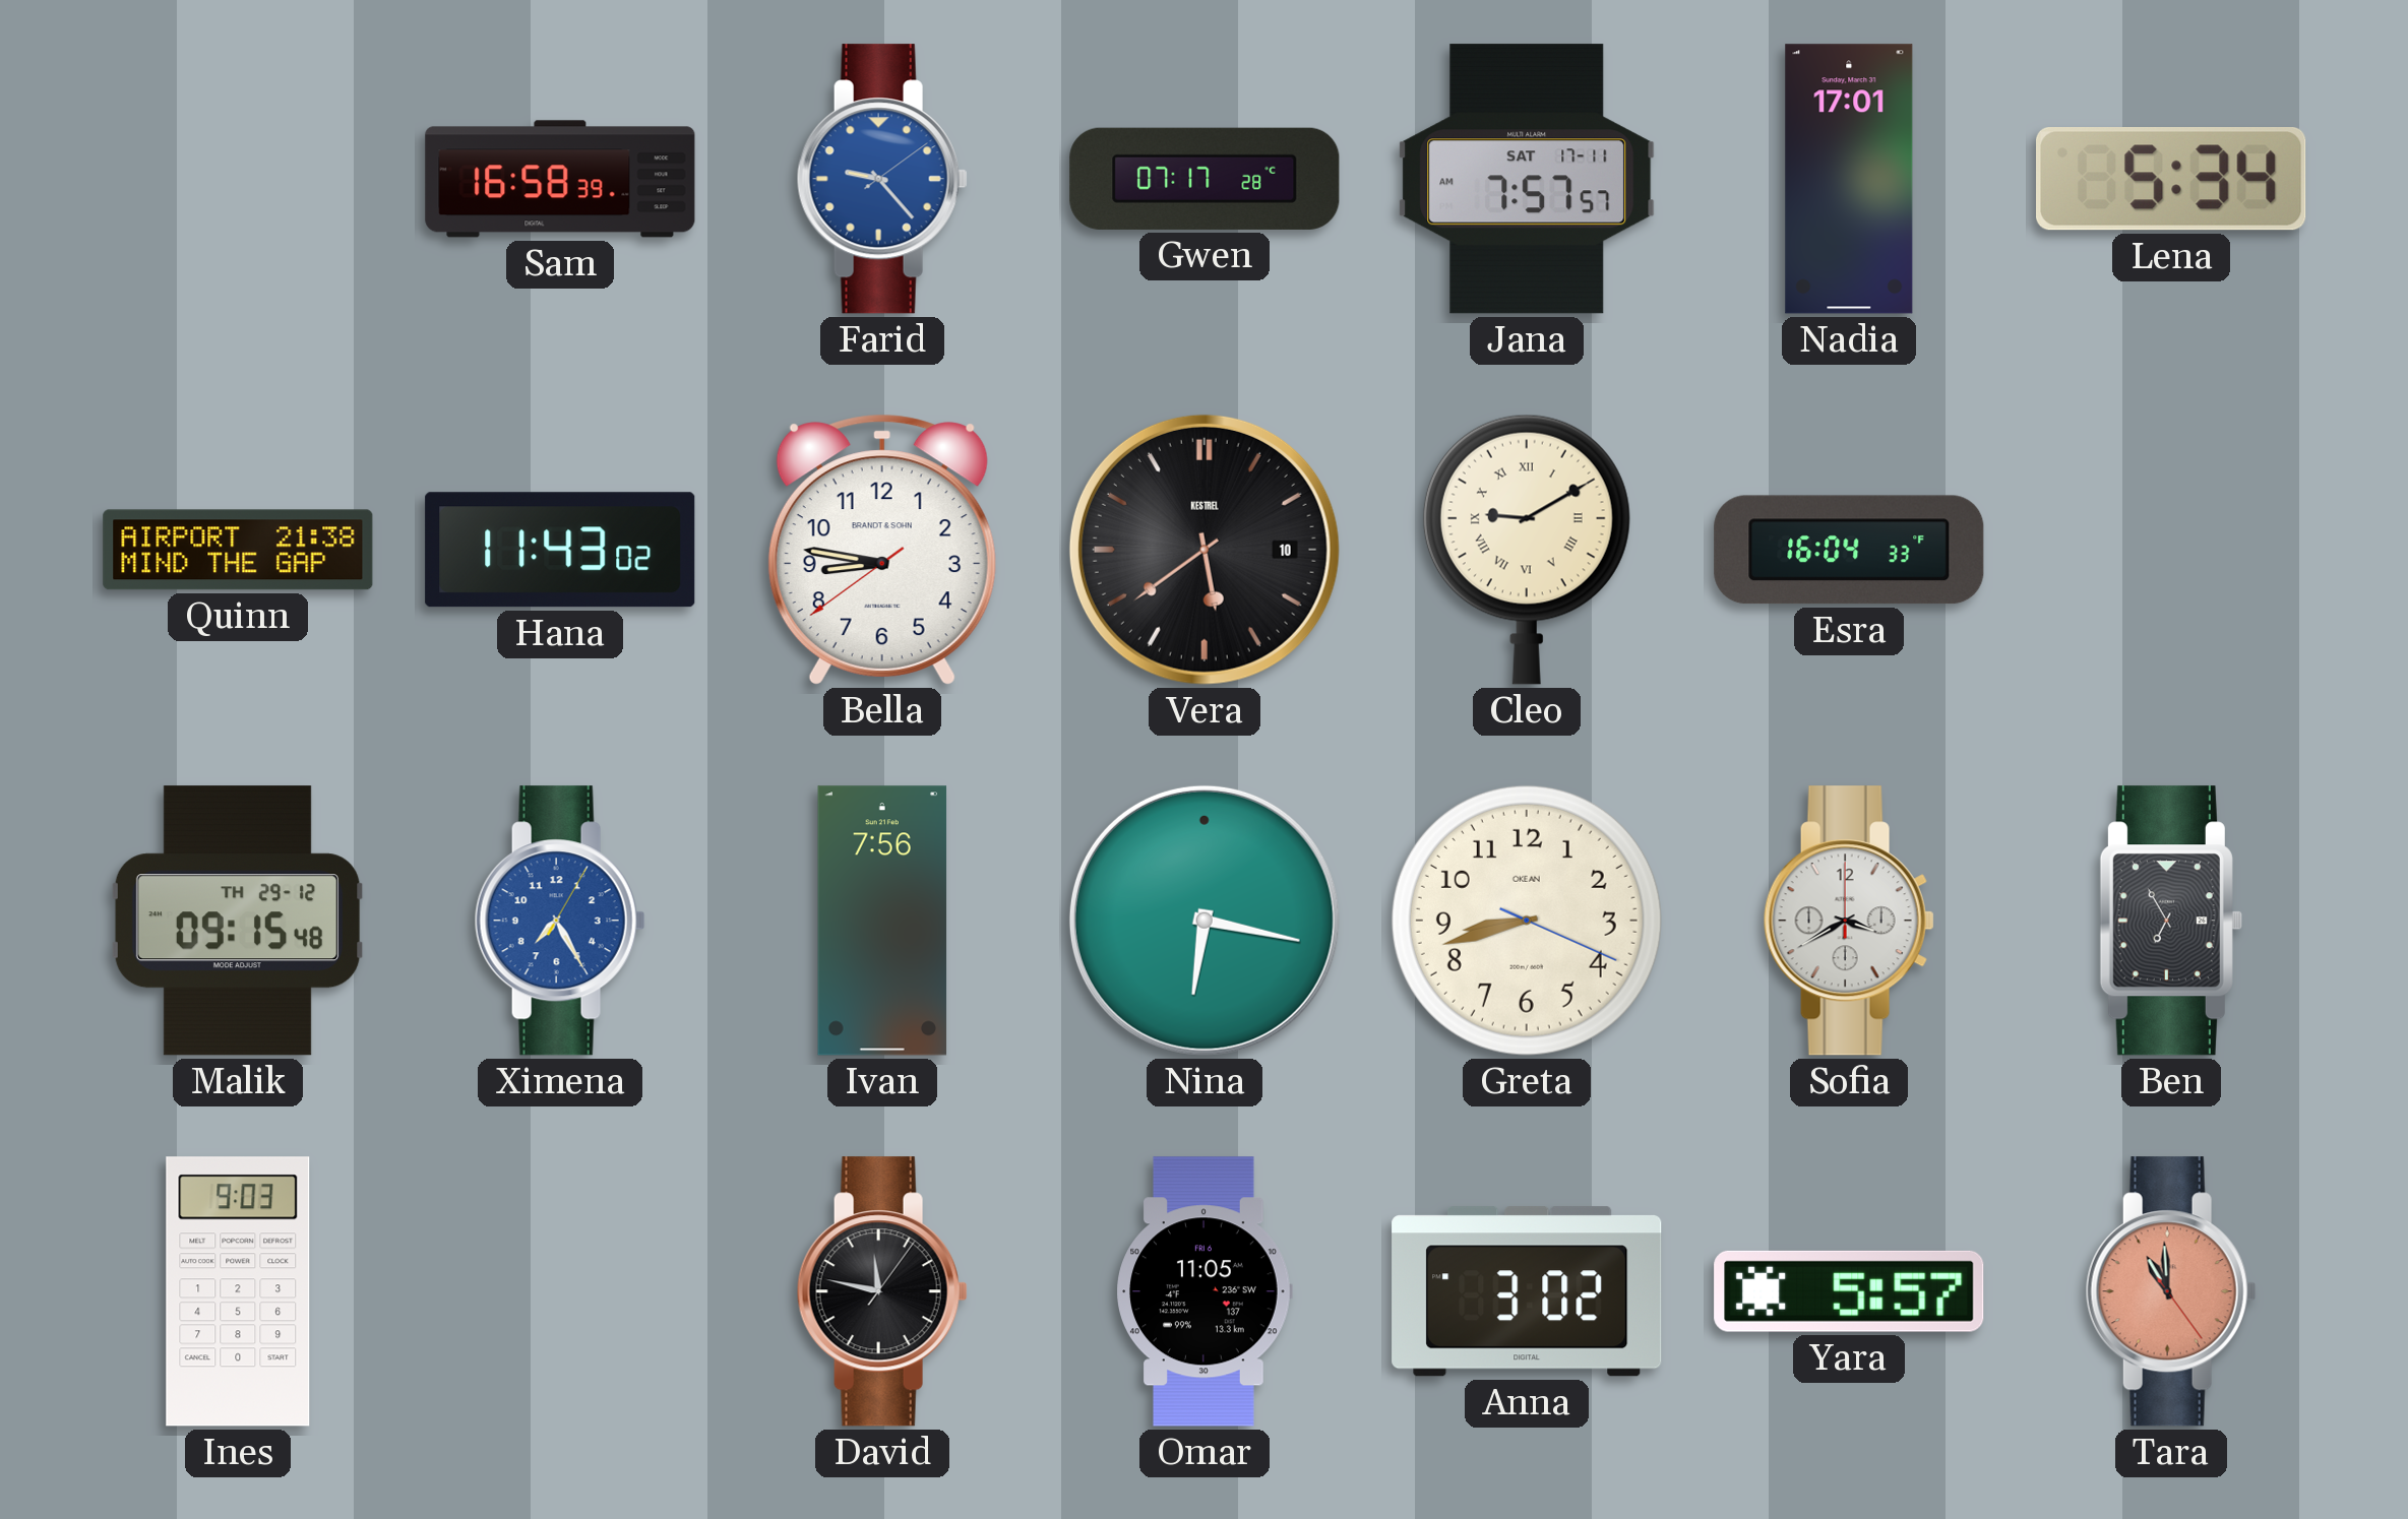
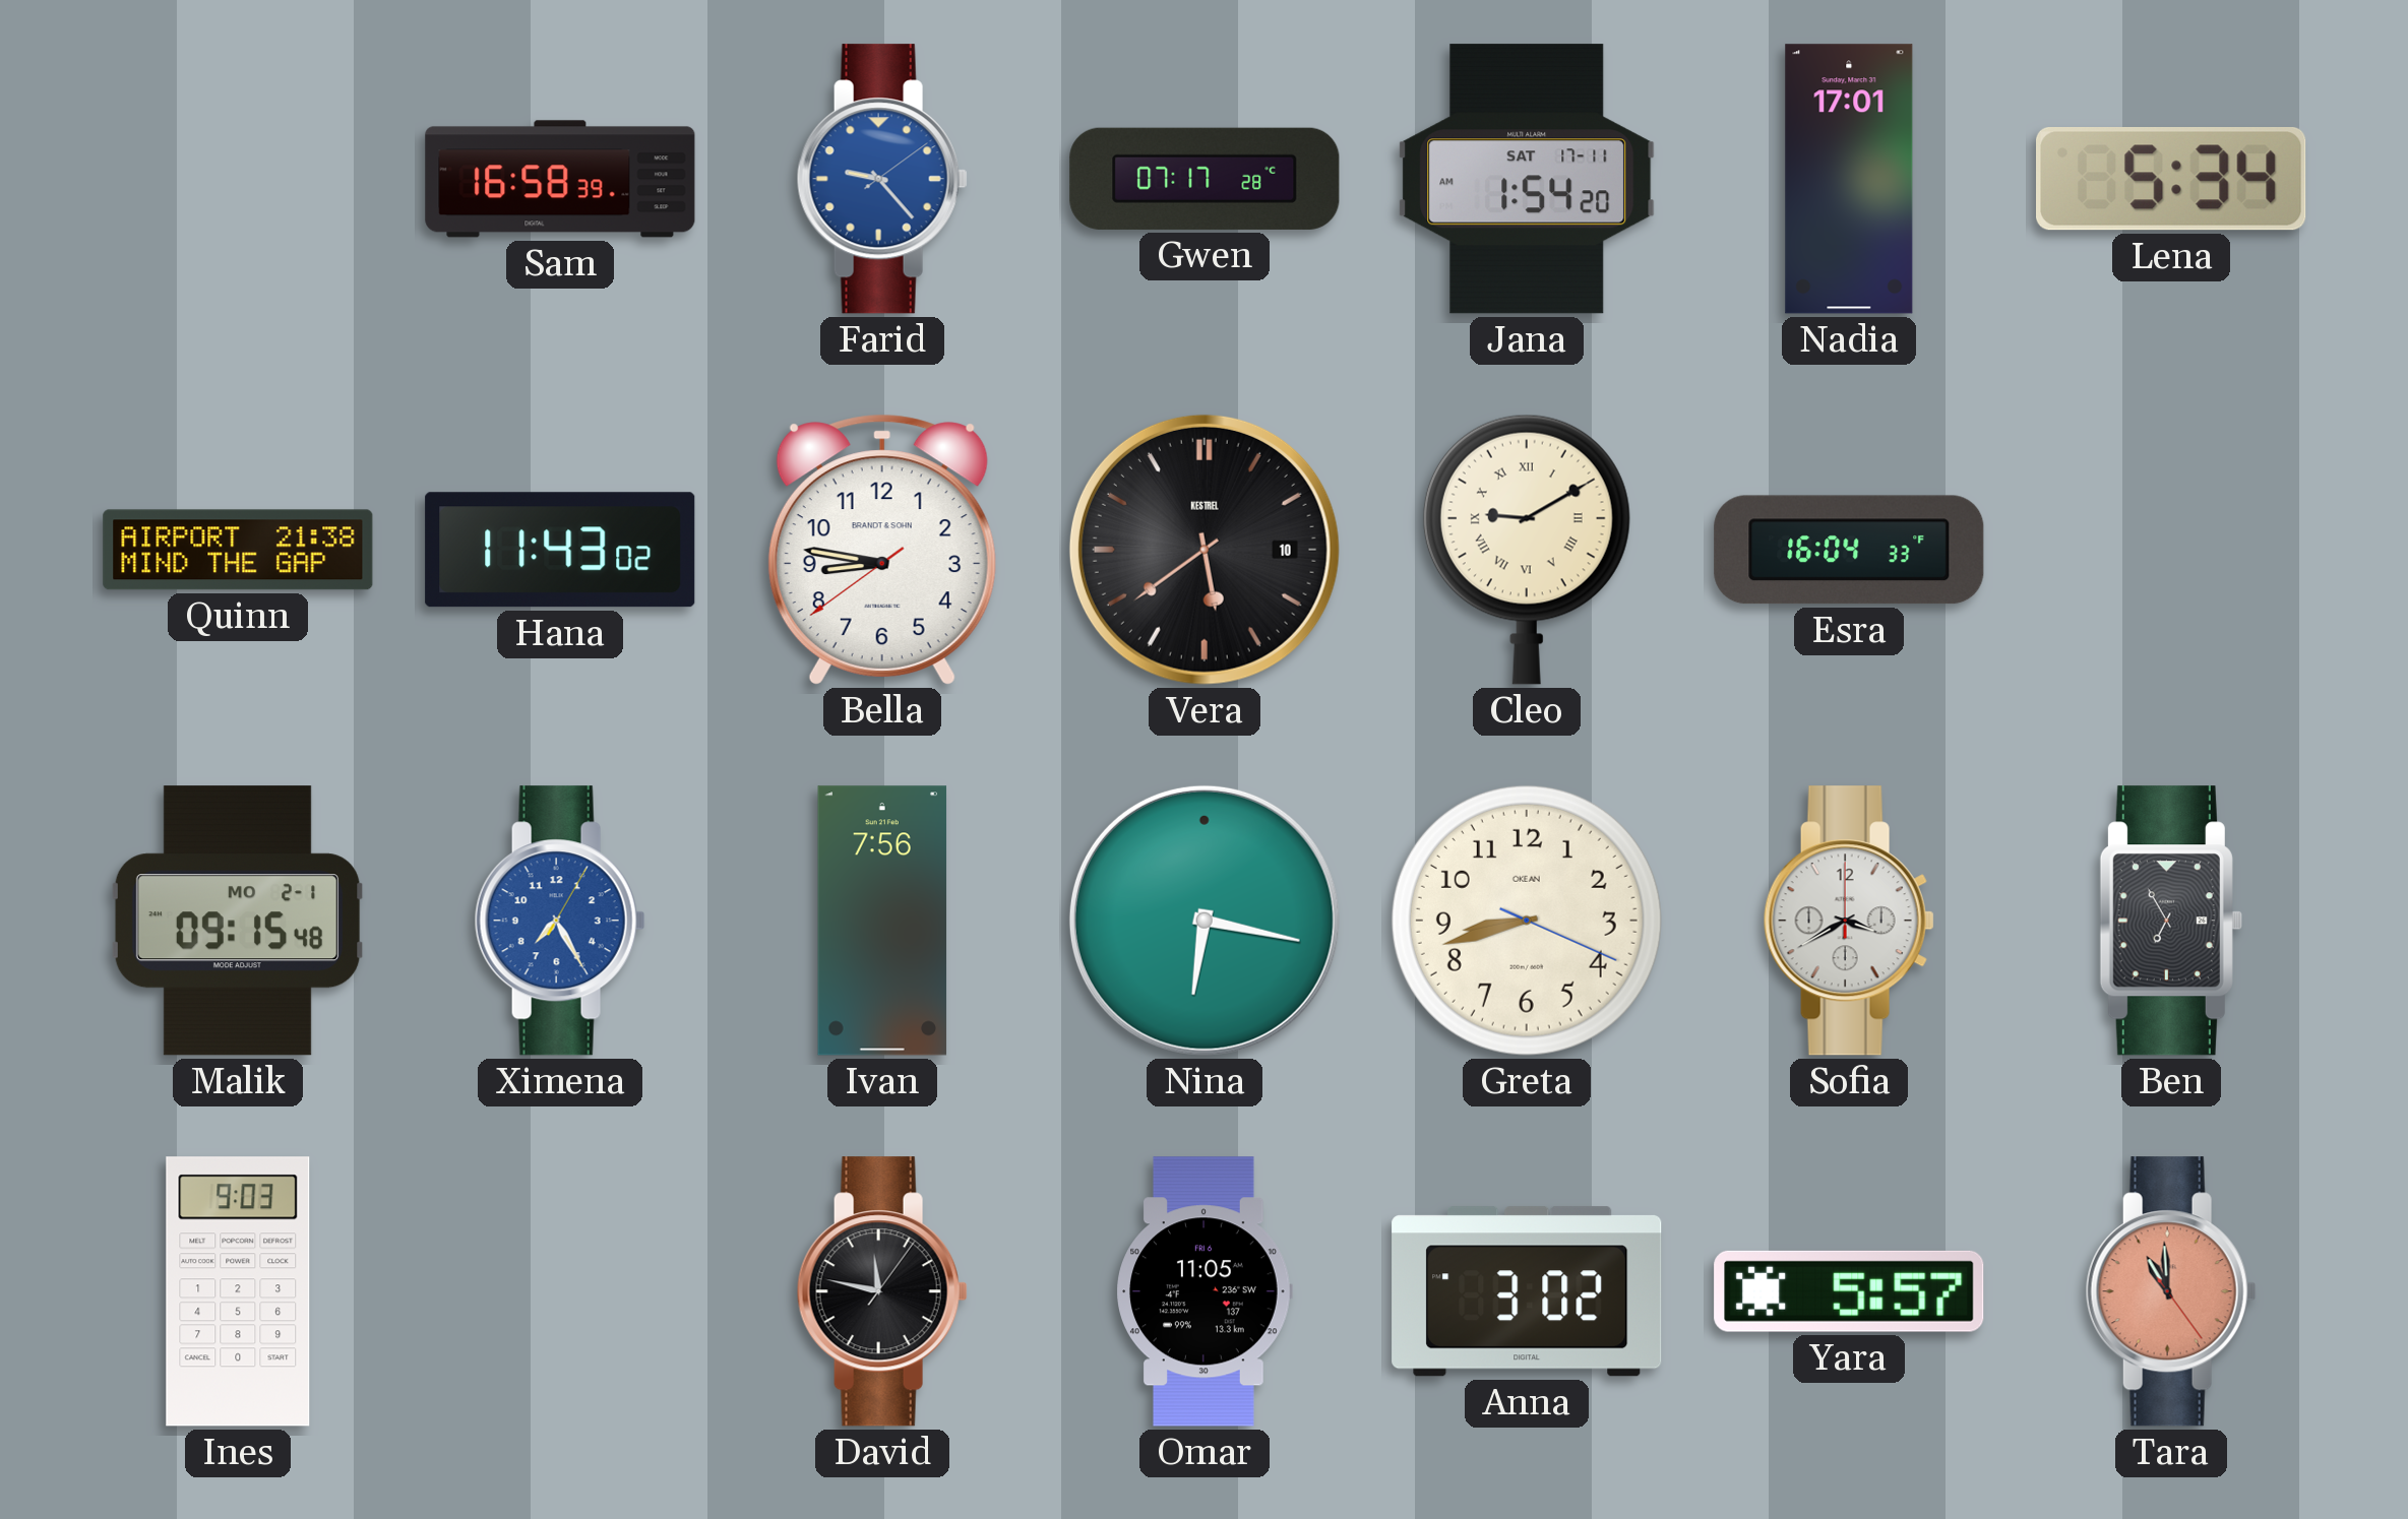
Jana: 7:57 -> 1:54 (1527, 179)
Malik date: TH 29-12 -> MO 2-1 (238, 921)
